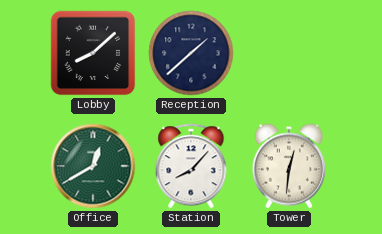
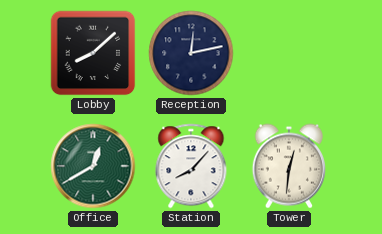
Reception: 1:38 -> 12:13 (191, 53)
